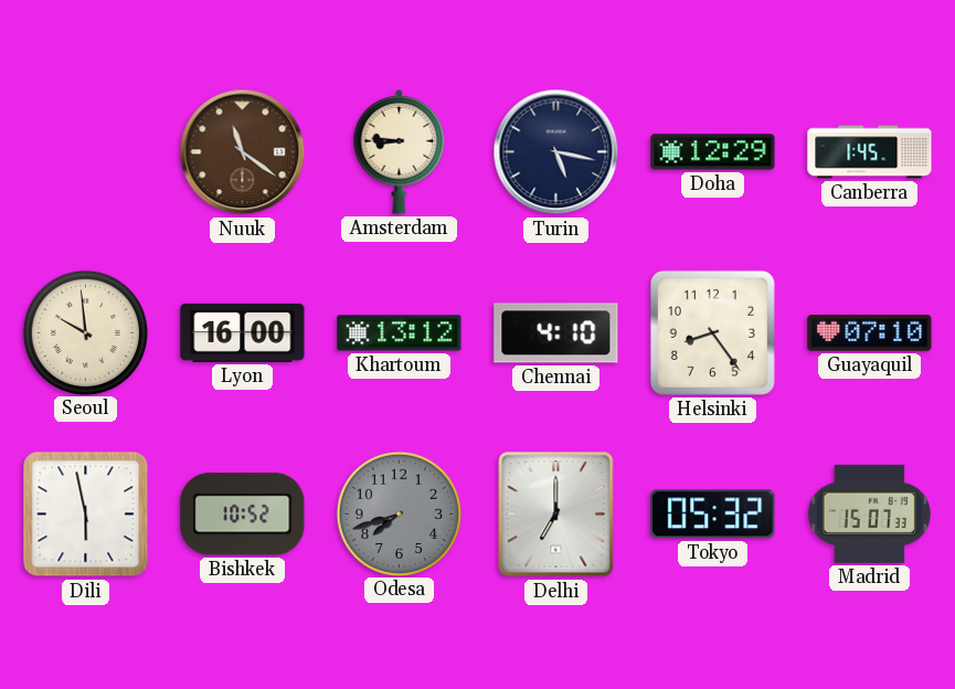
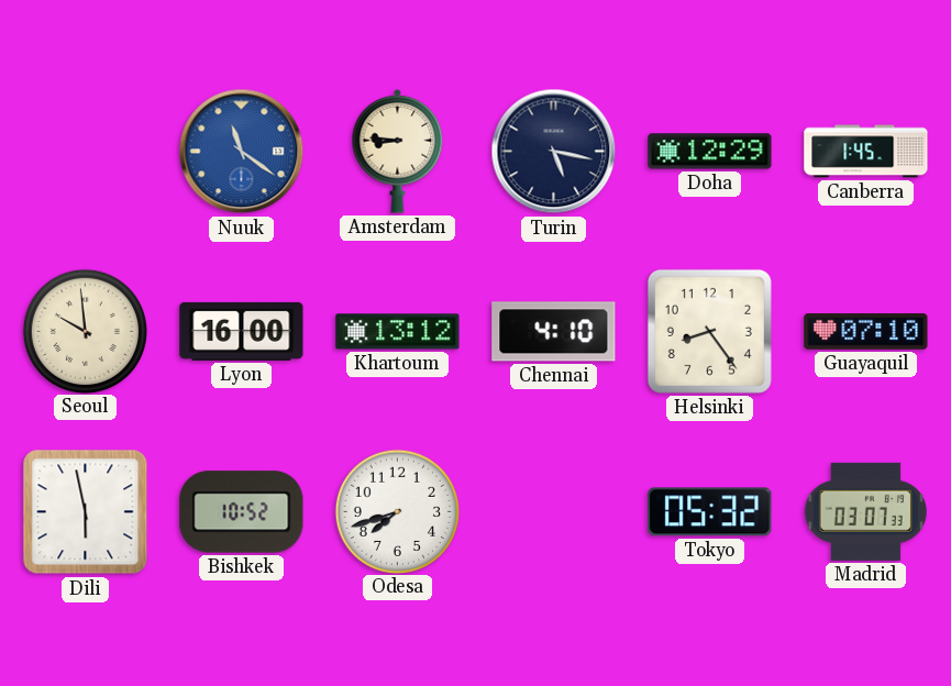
Nuuk dial: brown -> blue (242, 152)
Odesa dial: grey -> white (397, 511)
Delhi: 7:00 -> none (556, 515)
Madrid: 15:07 -> 03:07 (865, 511)
